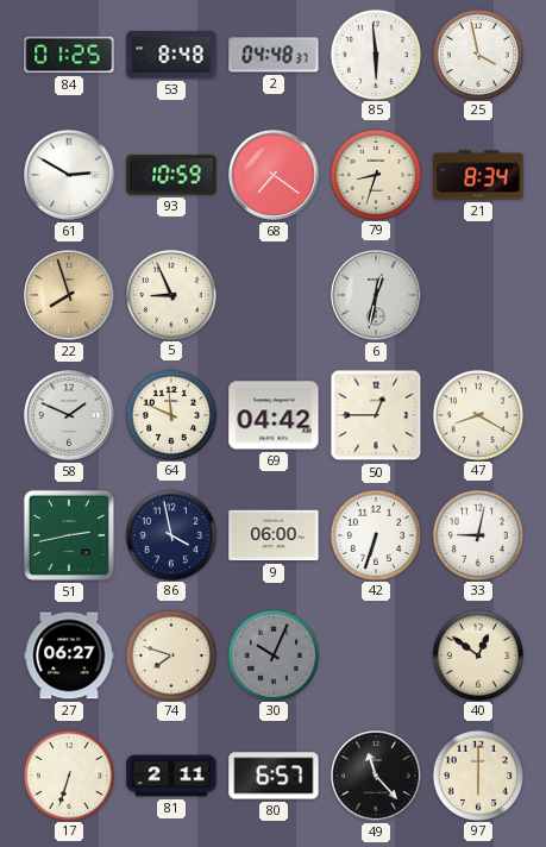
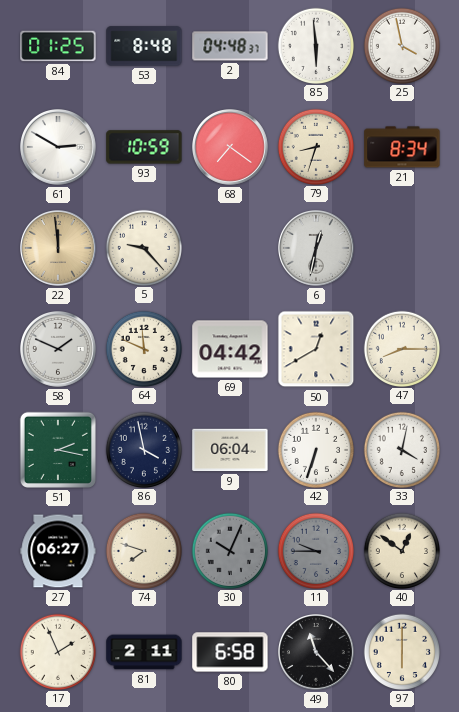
22: 7:57 -> 11:59 (59, 249)
5: 8:56 -> 9:23 (143, 247)
50: 12:45 -> 12:40 (316, 349)
47: 8:20 -> 8:15 (401, 348)
51: 2:43 -> 2:17 (58, 450)
9: 06:00 -> 06:04 (230, 450)
33: 9:02 -> 4:02 (401, 449)
11: none -> 9:45 (315, 550)
17: 6:33 -> 1:56 (57, 651)
80: 6:57 -> 6:58 (230, 652)
